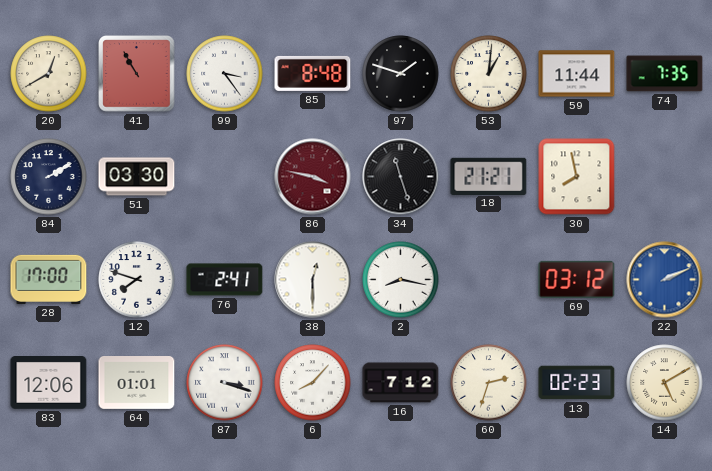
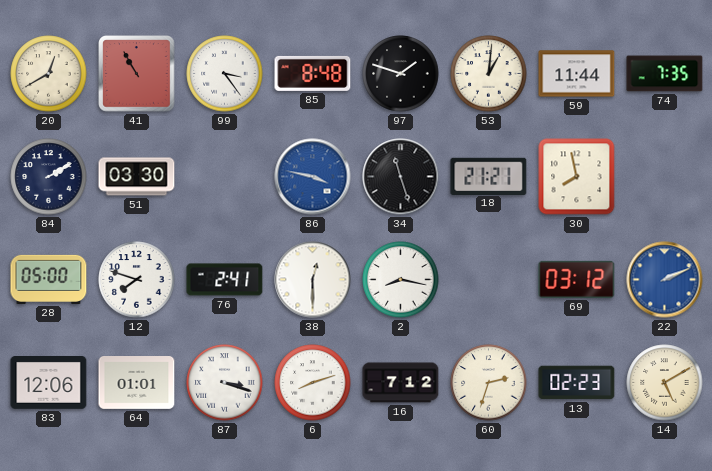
86 dial: burgundy -> blue (313, 177)
28: 17:00 -> 05:00 (49, 279)
6: 8:07 -> 8:12 (313, 383)
